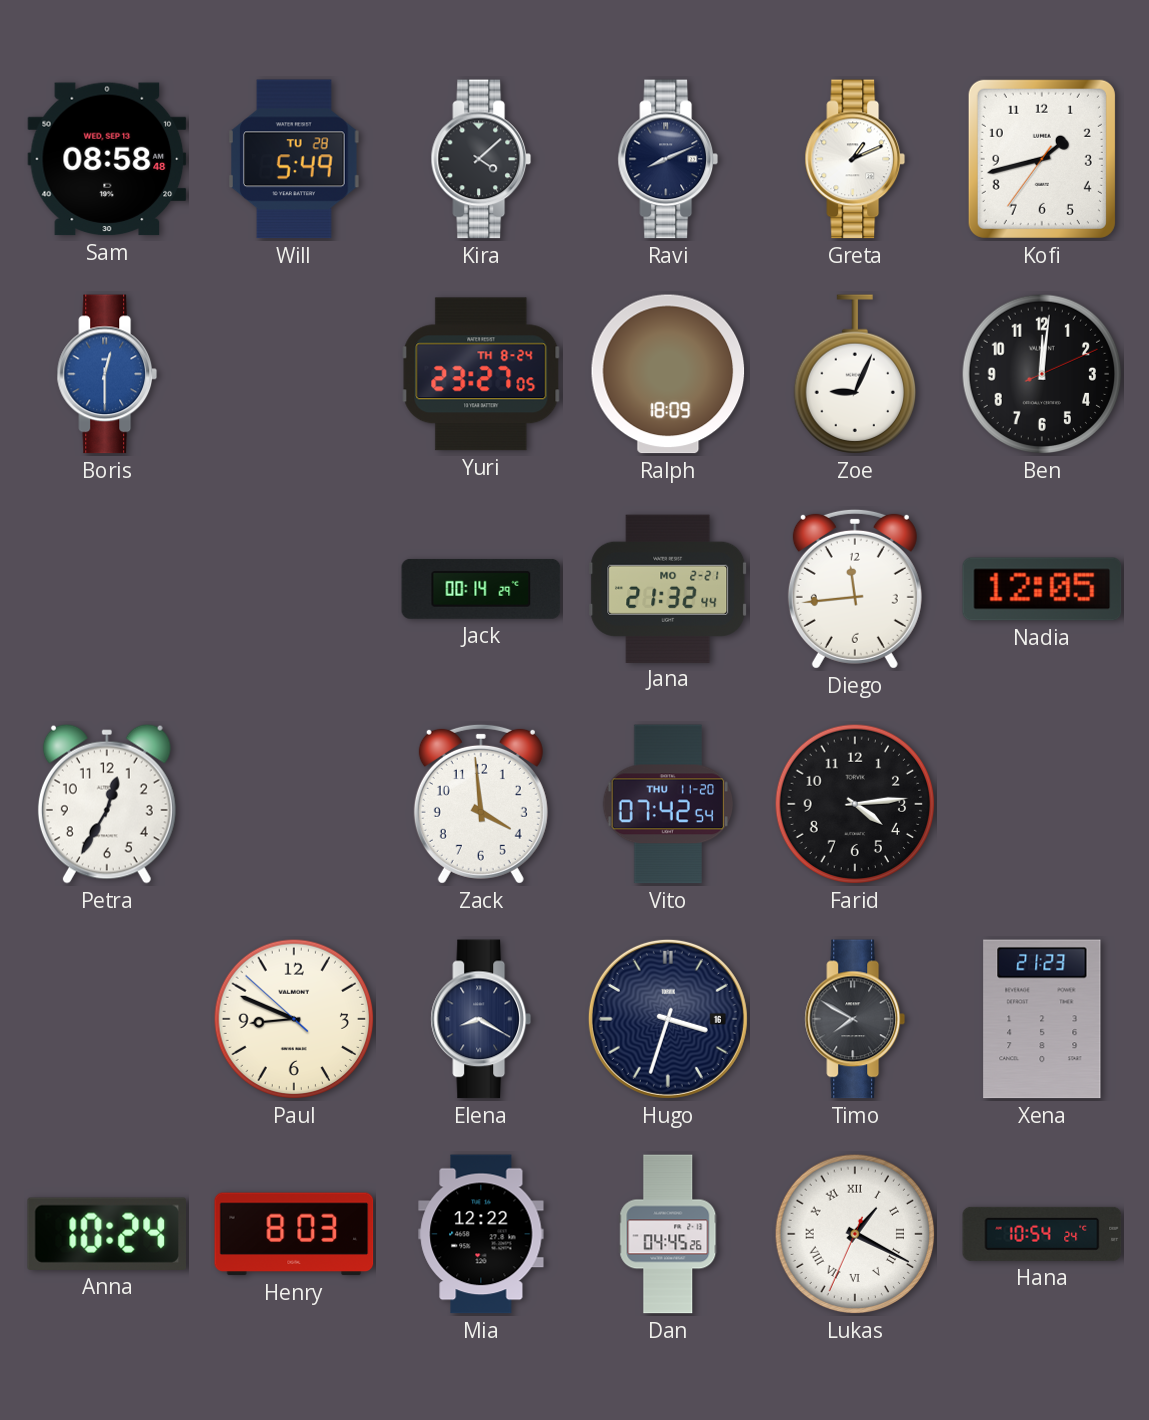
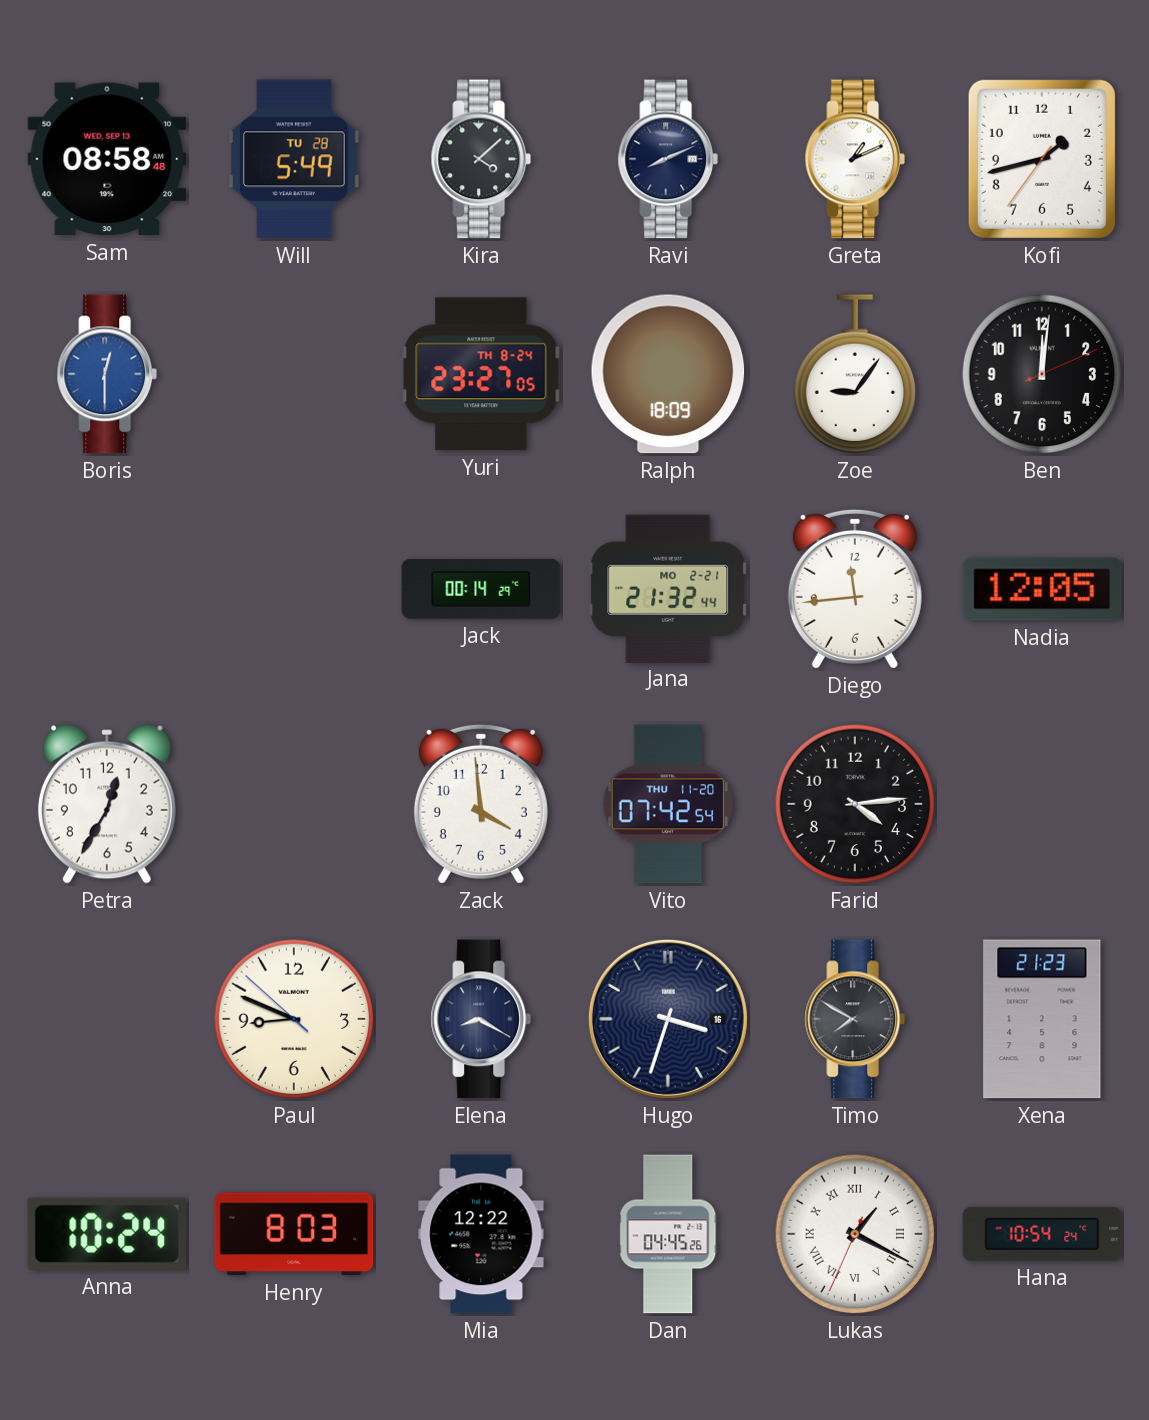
Zoe: 9:04 -> 9:06 (854, 374)
